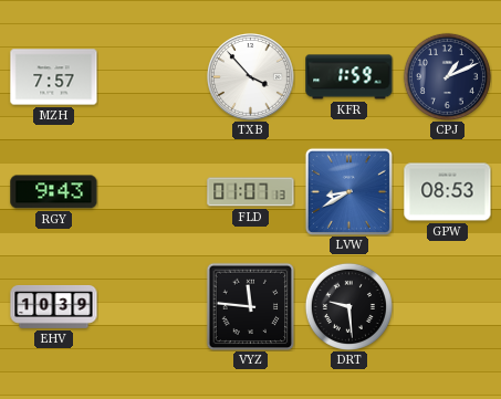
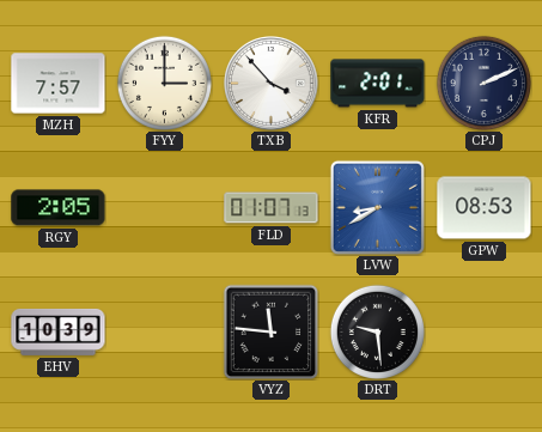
FYY: none -> 3:00 (164, 83)
KFR: 1:59 -> 2:01 (378, 84)
CPJ: 1:11 -> 2:11 (483, 83)
RGY: 9:43 -> 2:05 (59, 208)
